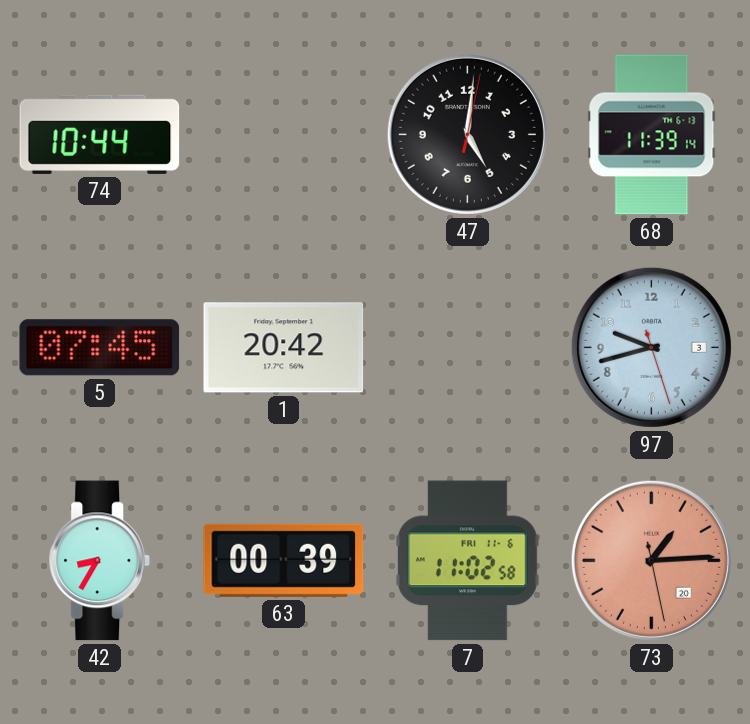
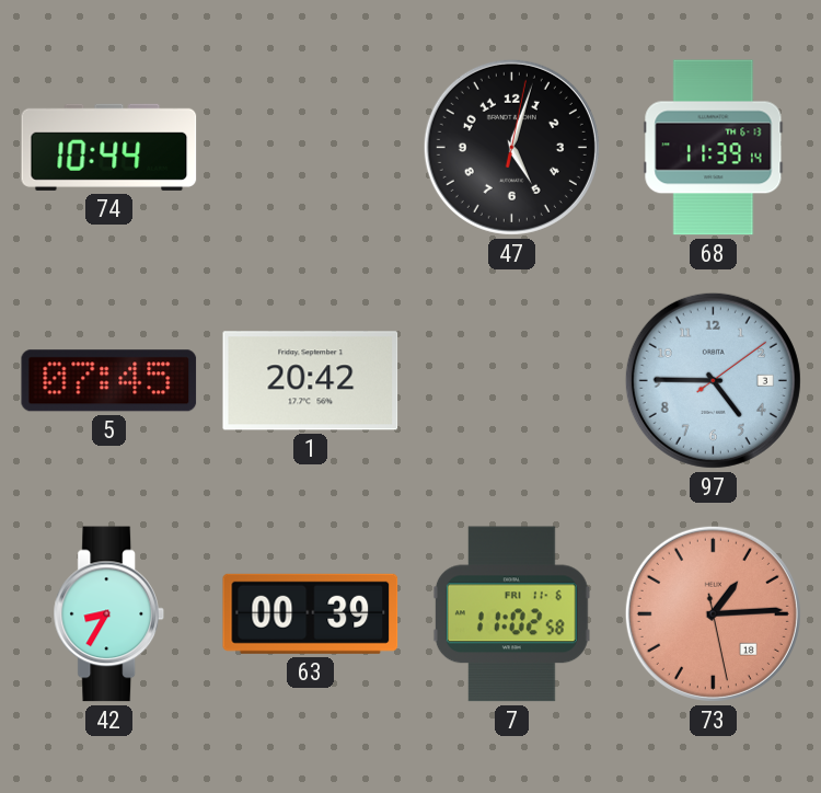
47: 5:01 -> 5:03 (511, 147)
97: 9:42 -> 4:45 (713, 380)
73 date: 20 -> 18 (713, 613)
